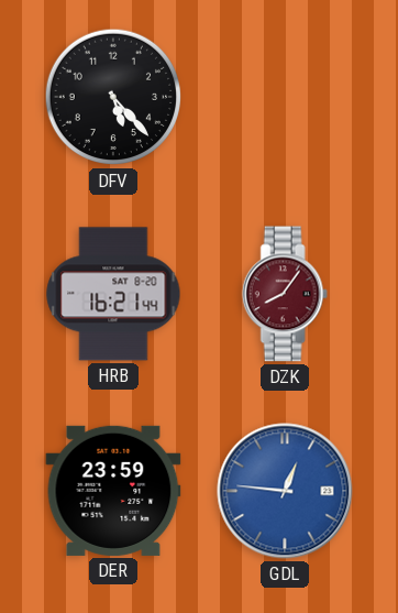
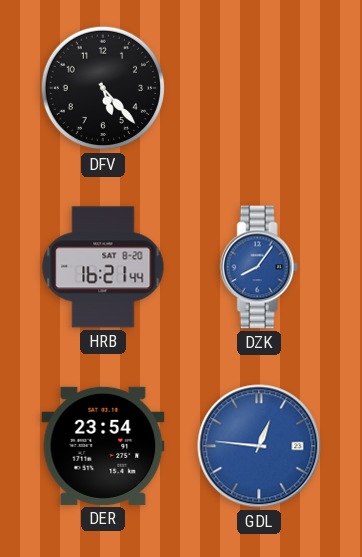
DZK dial: burgundy -> blue (259, 267)
DER: 23:59 -> 23:54 (103, 446)
